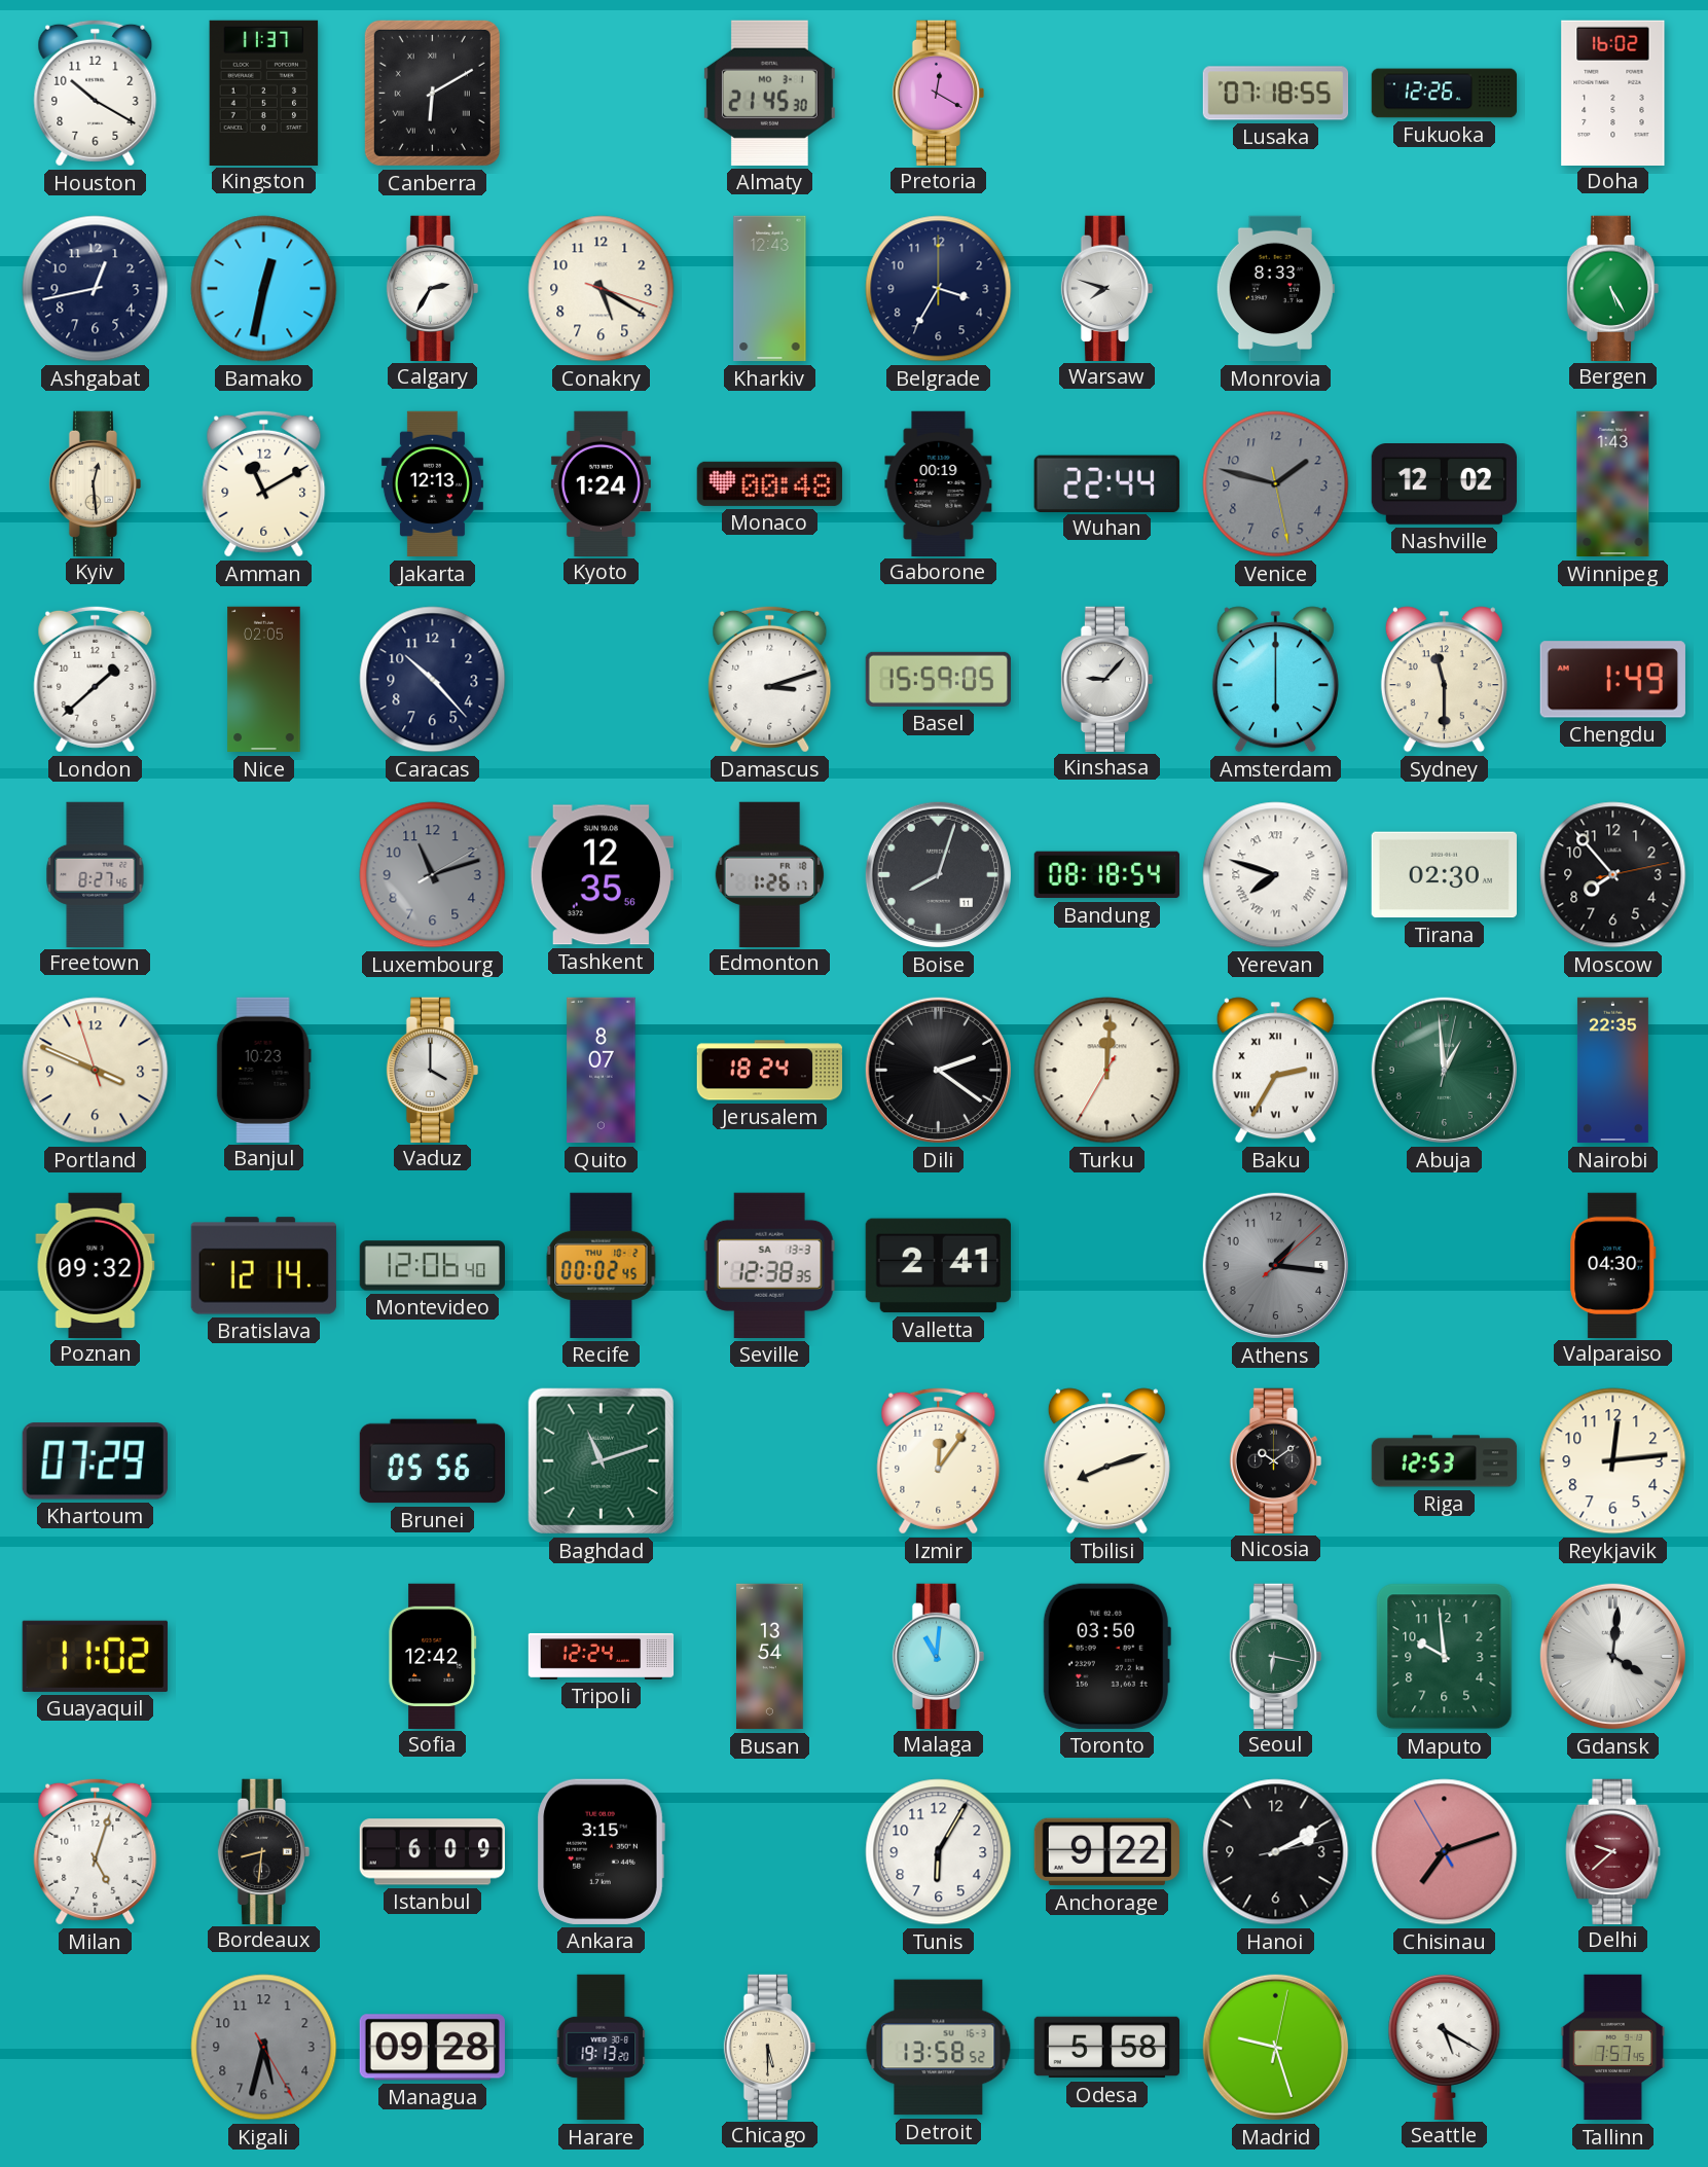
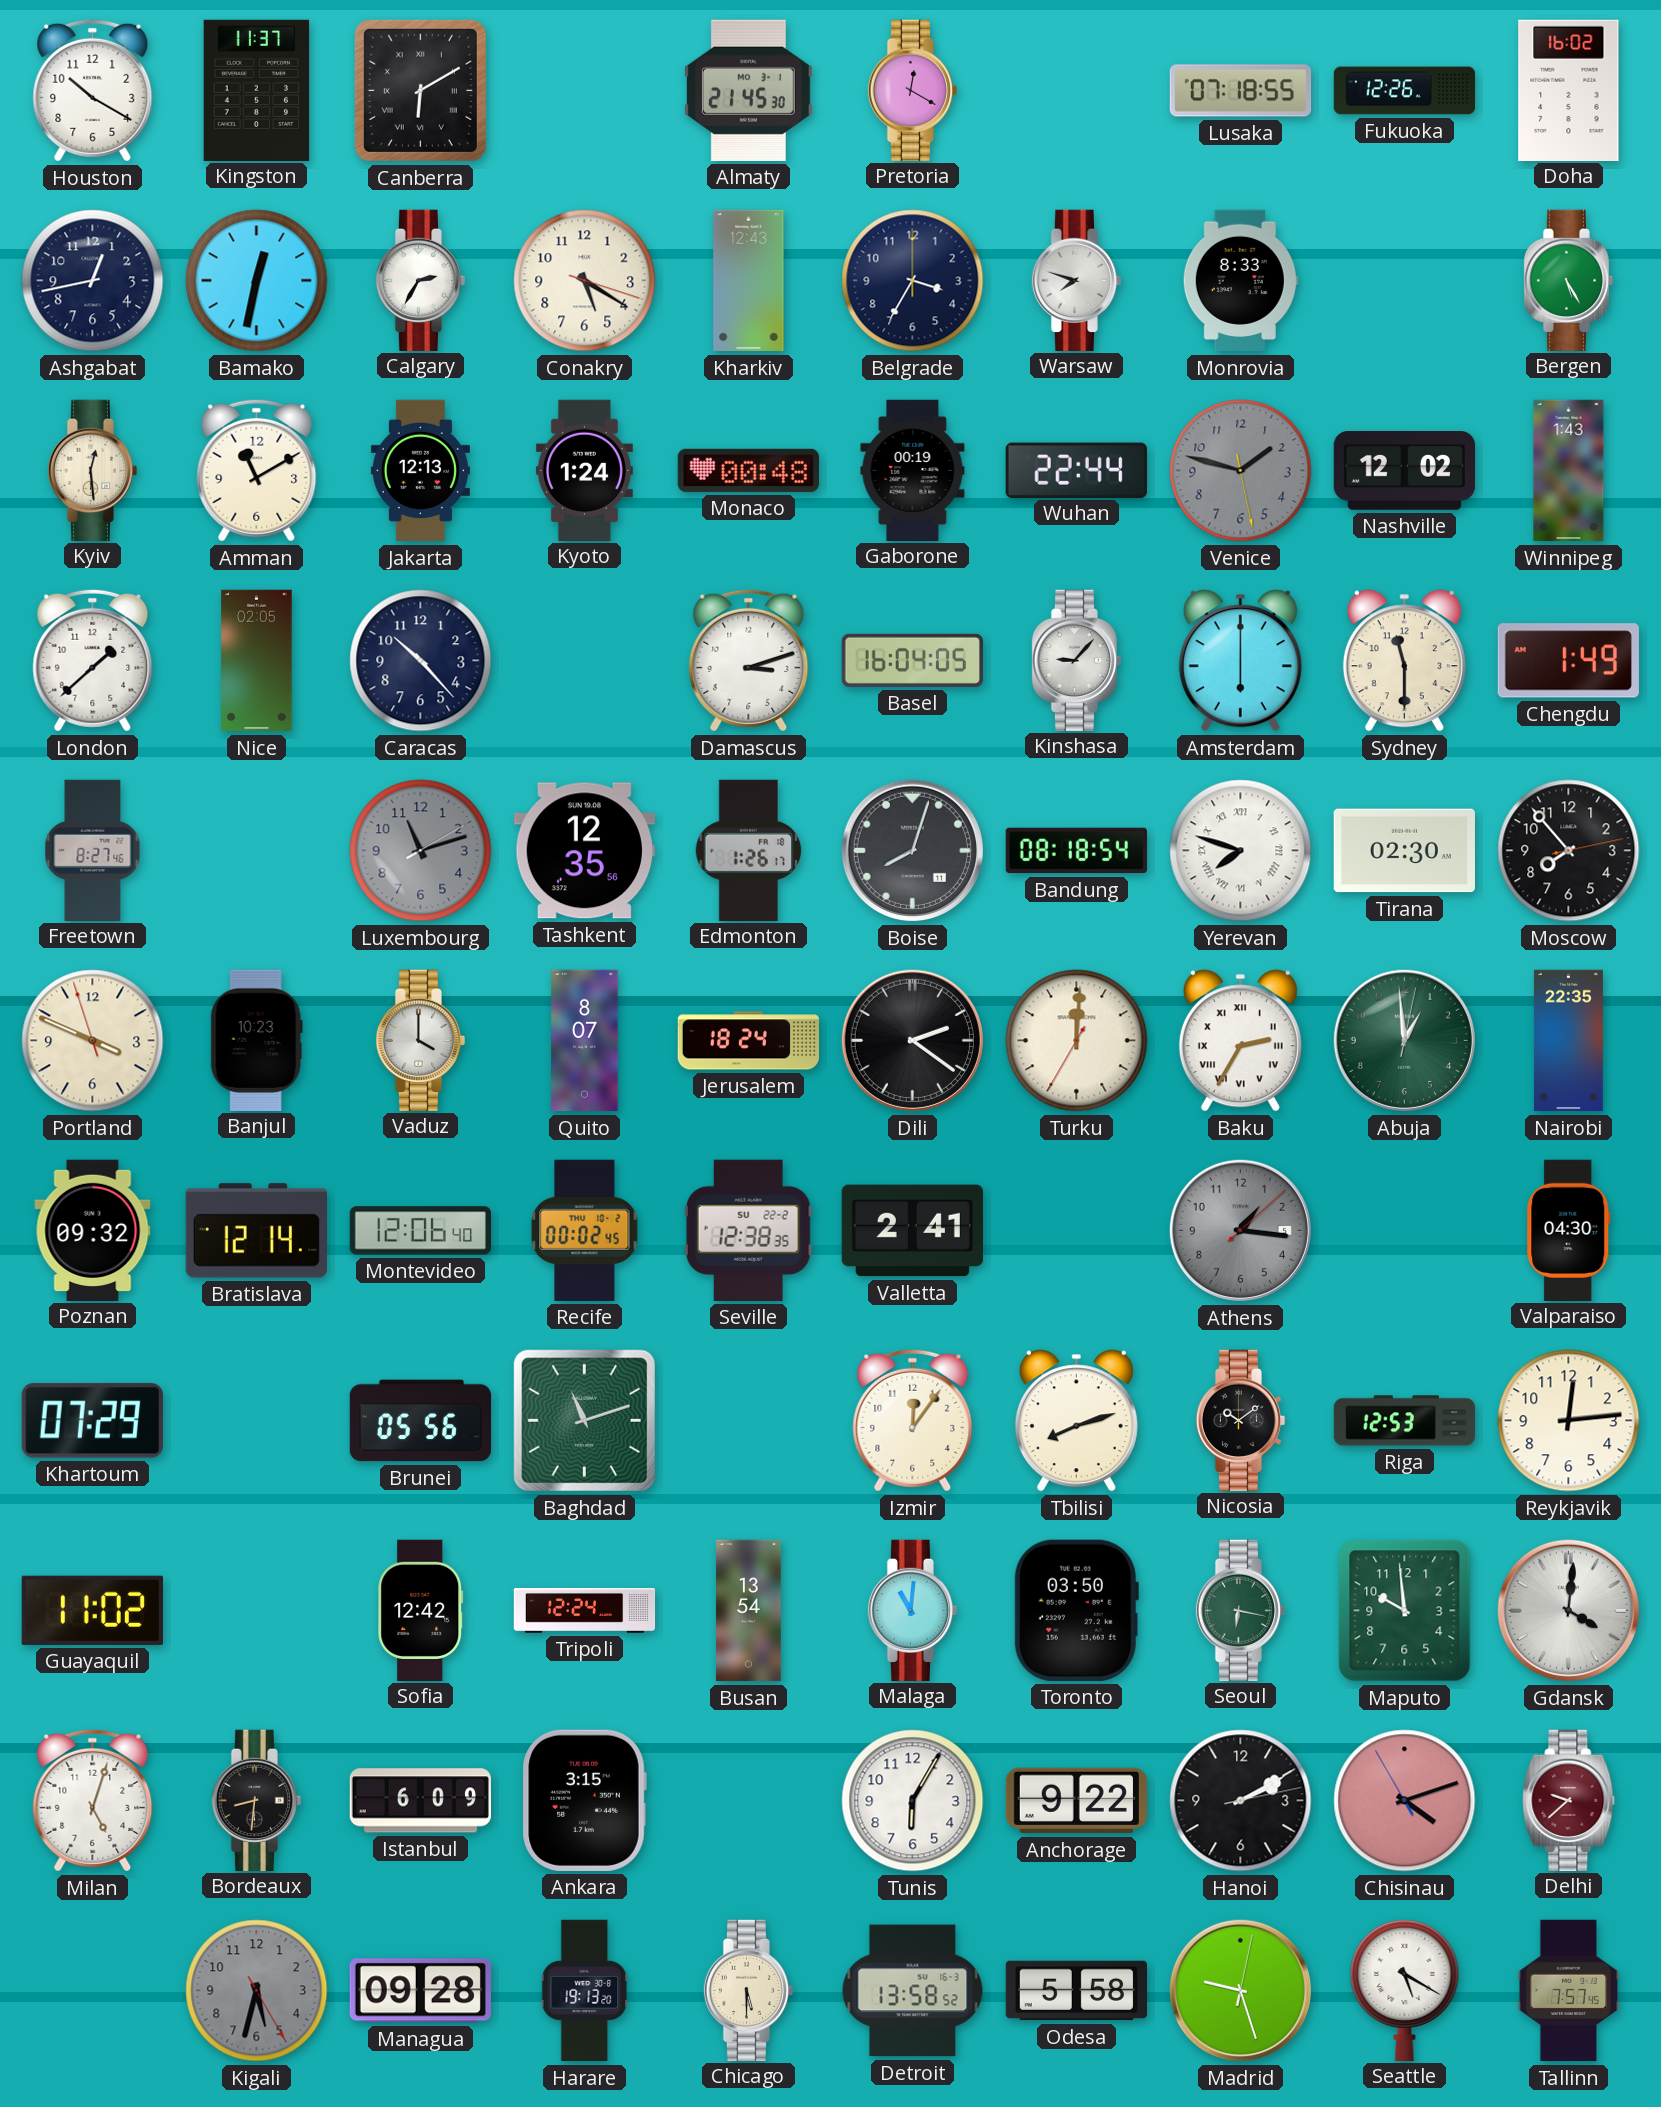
Basel: 15:59 -> 16:04 (912, 660)
Seville date: SA 13-3 -> SU 22-2 (748, 1230)
Chisinau: 7:11 -> 4:11 (1405, 1801)
